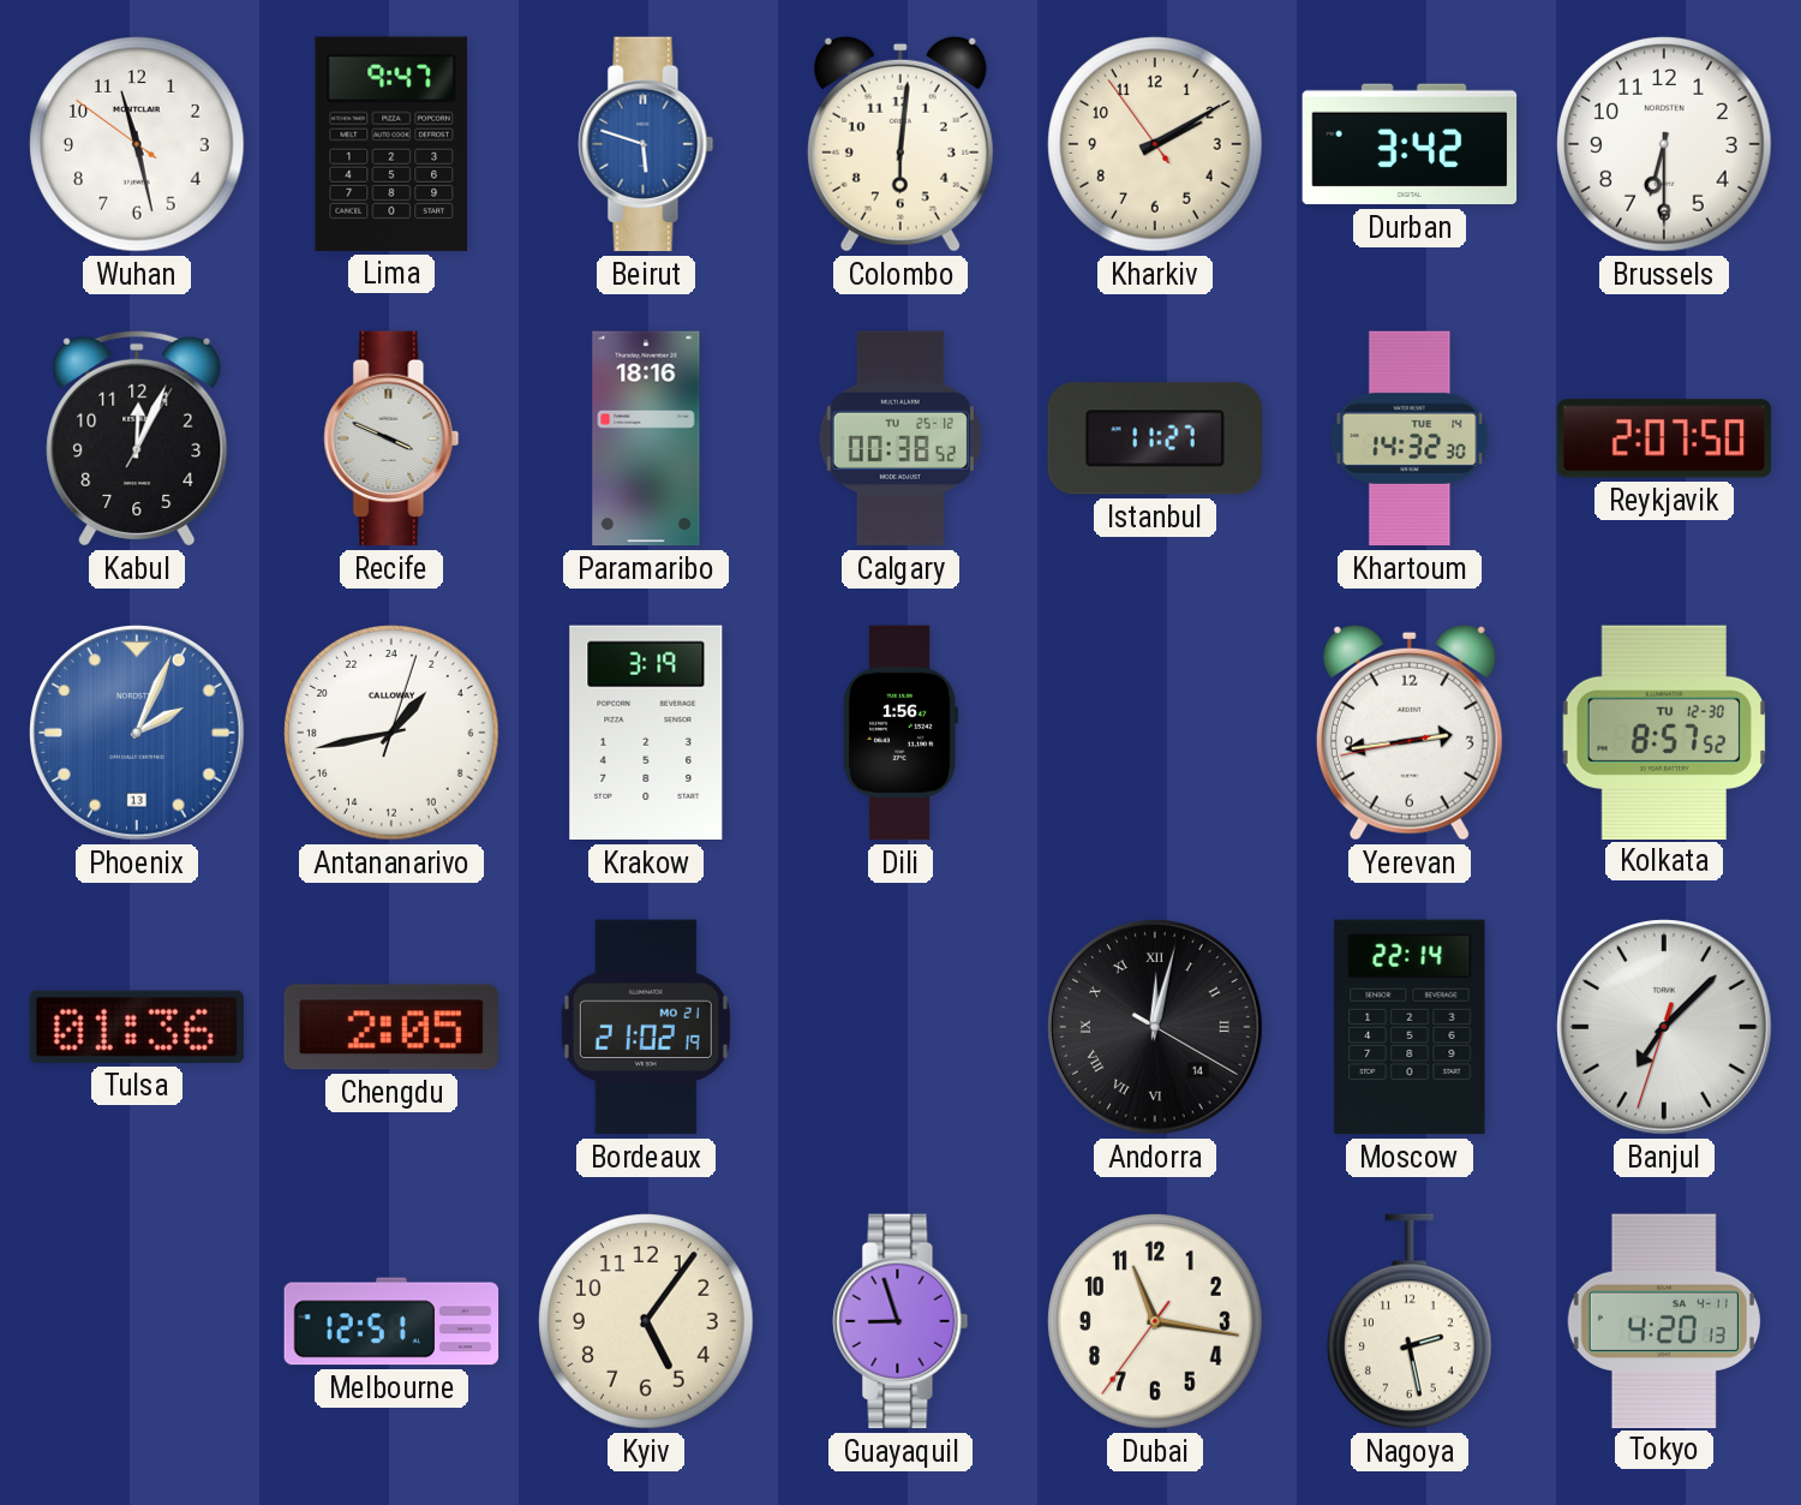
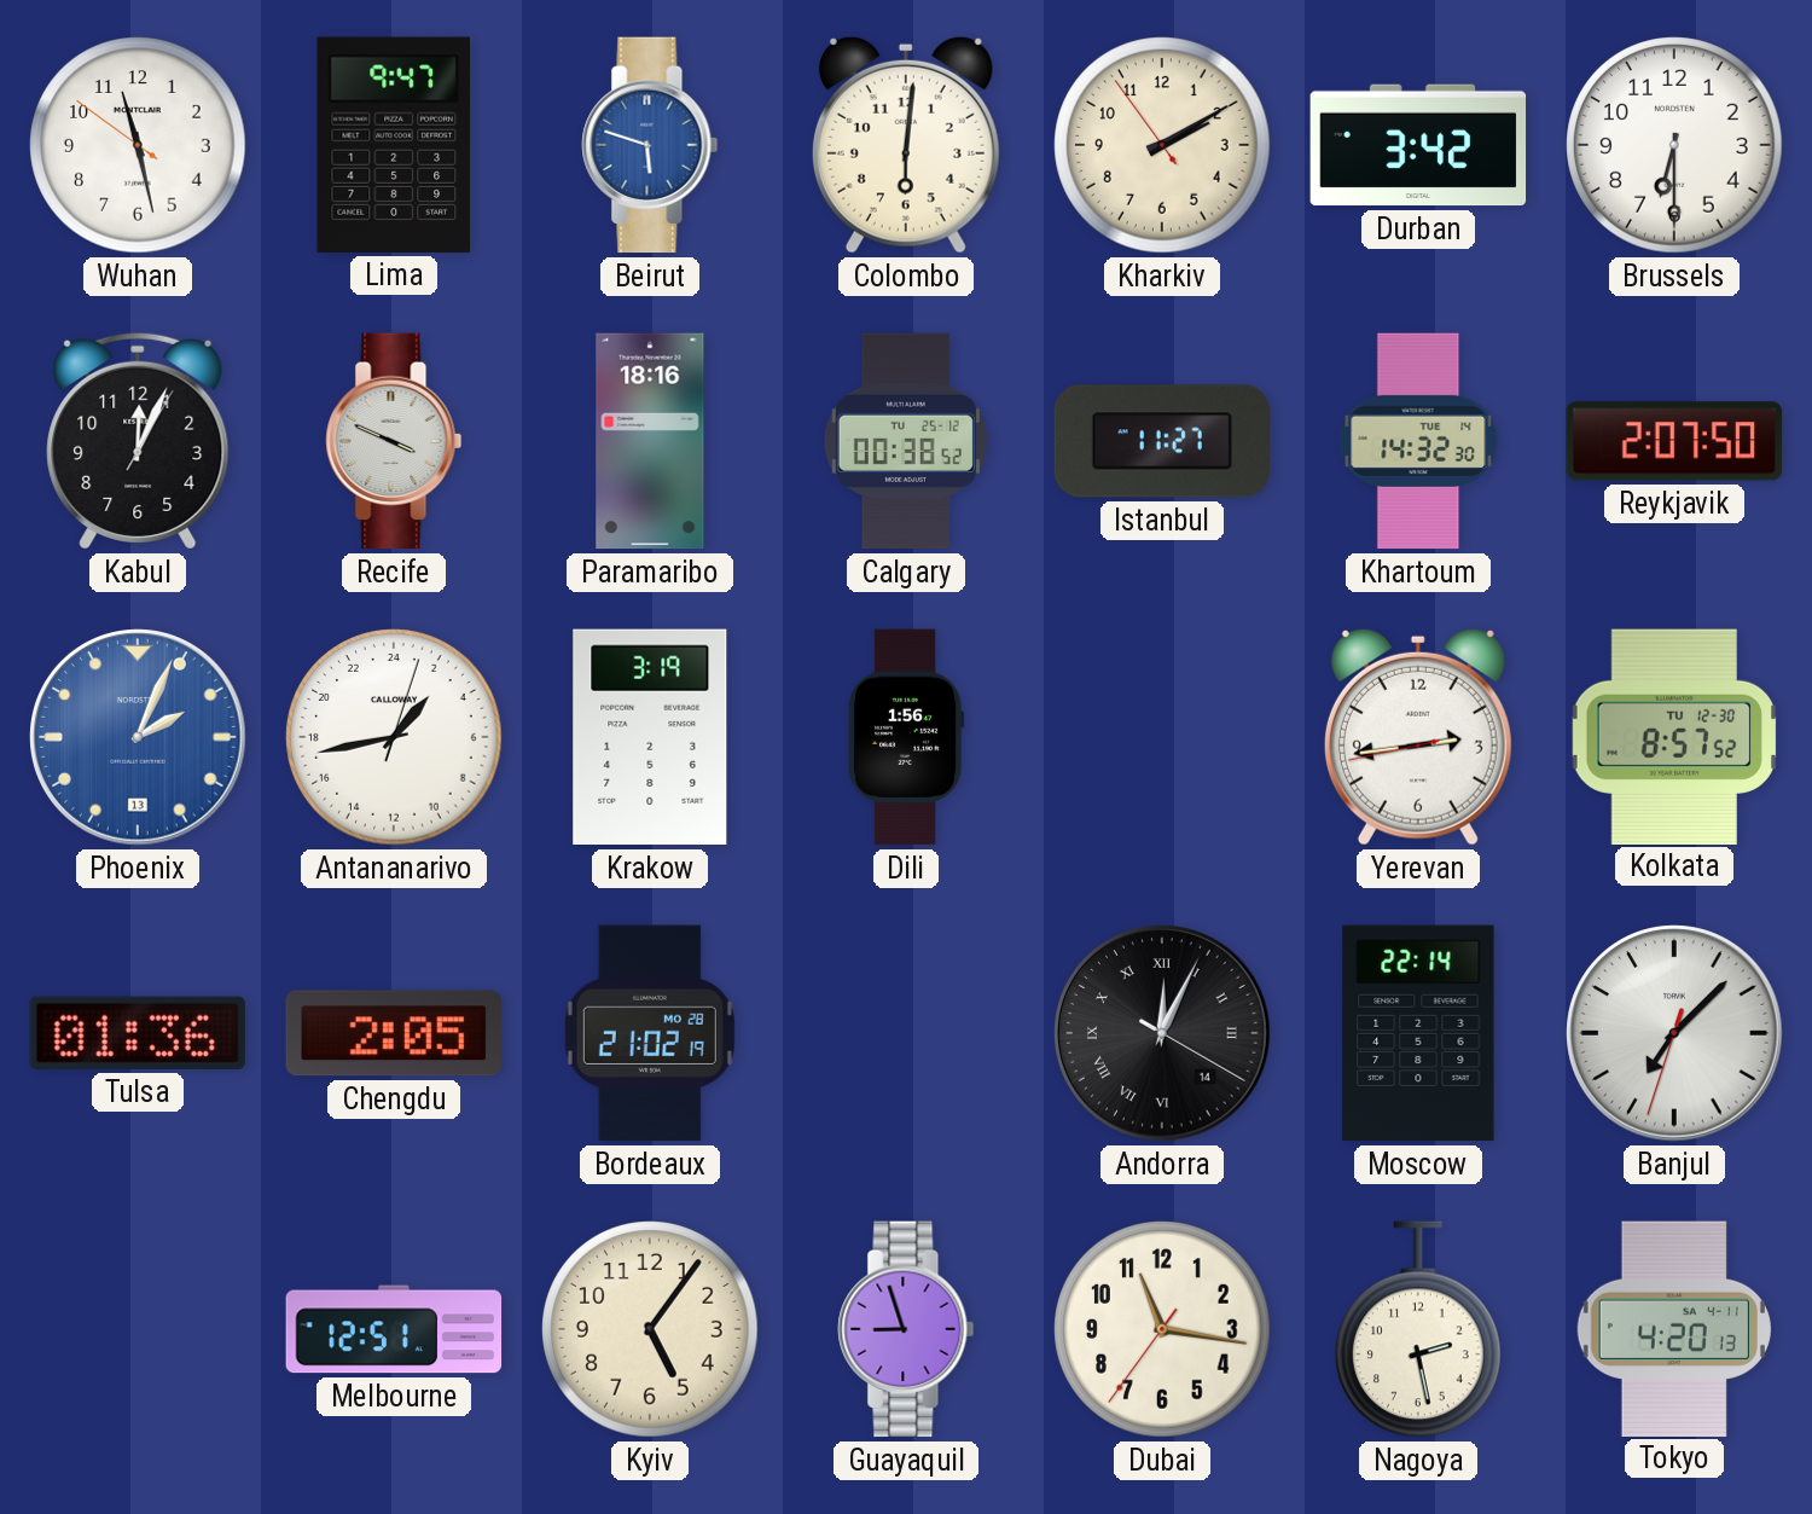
Bordeaux date: MO 21 -> MO 28 (650, 1033)
Andorra: 12:02 -> 12:04 (1162, 1033)
